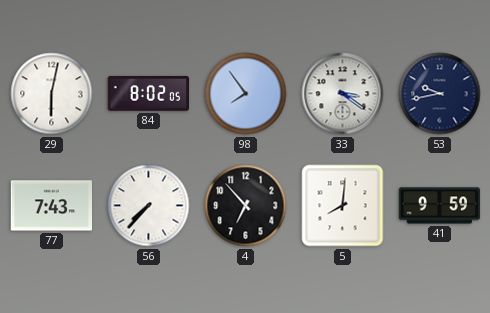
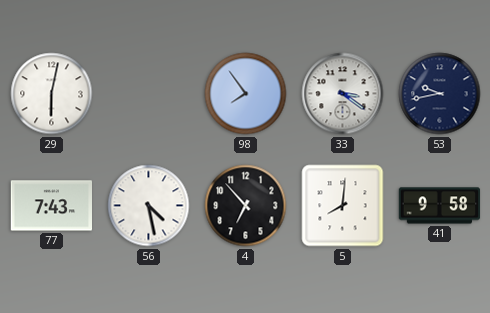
84: 8:02 -> none (148, 94)
56: 7:37 -> 4:28 (149, 206)
41: 9:59 -> 9:58 (440, 206)
